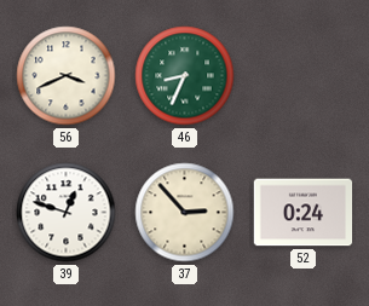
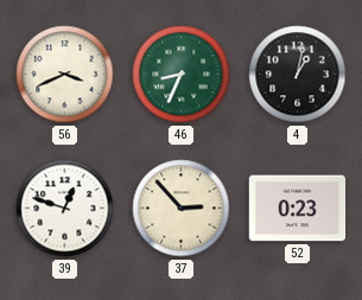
4: none -> 1:02 (298, 75)
52: 0:24 -> 0:23 (298, 209)
